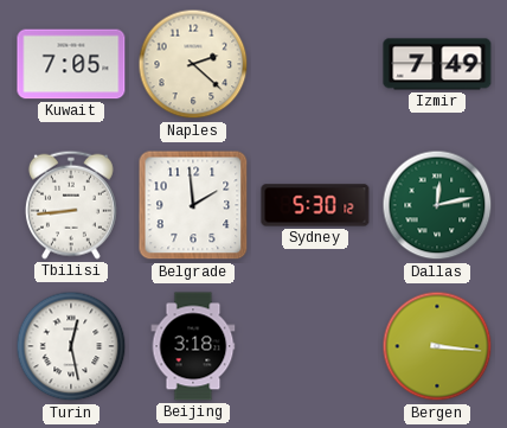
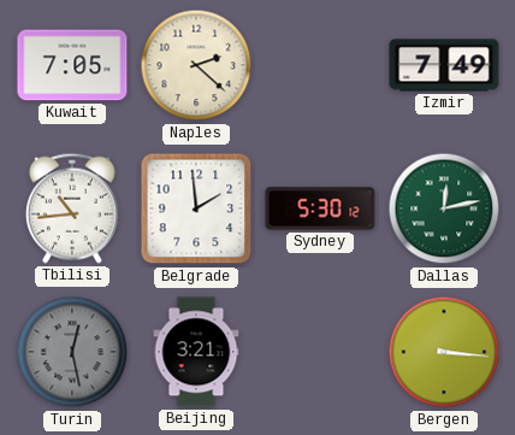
Tbilisi: 8:44 -> 10:44 (72, 208)
Turin dial: white -> grey (72, 352)
Beijing: 3:18 -> 3:21 (196, 352)
